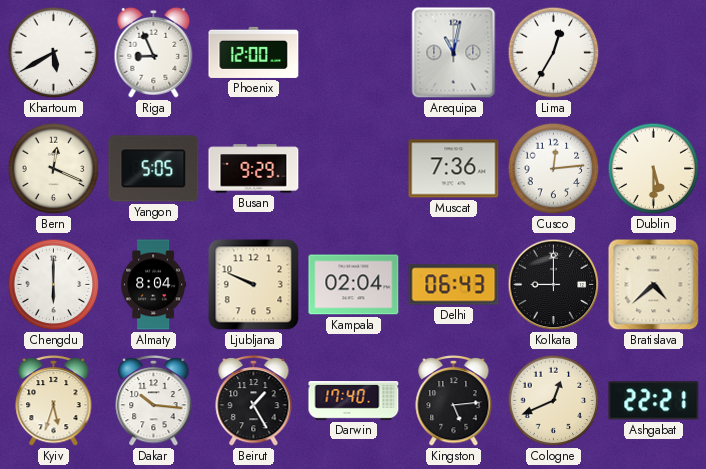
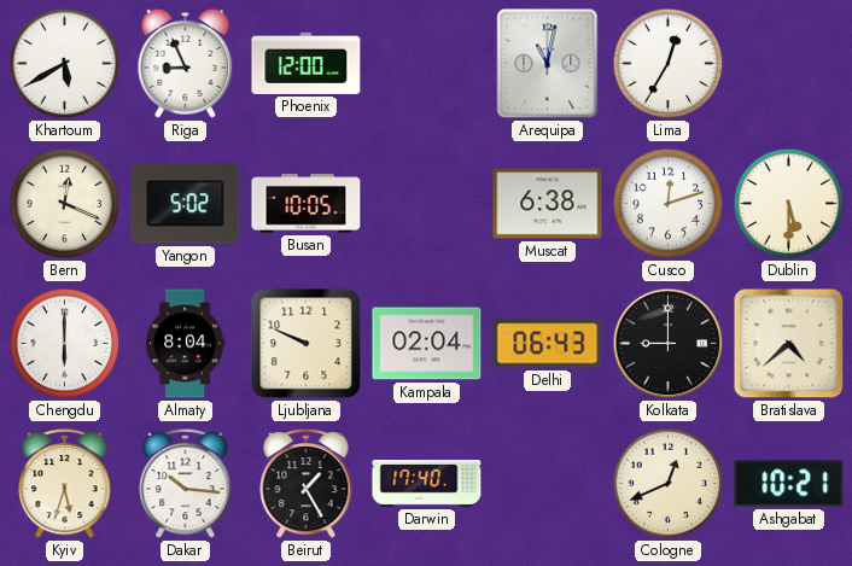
Yangon: 5:05 -> 5:02 (186, 204)
Busan: 9:29 -> 10:05 (307, 204)
Muscat: 7:36 -> 6:38 (548, 204)
Cusco: 12:14 -> 12:12 (669, 204)
Kingston: 5:14 -> none (454, 400)
Ashgabat: 22:21 -> 10:21 (789, 484)
